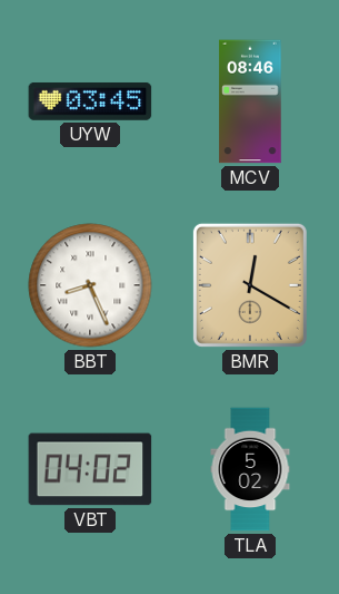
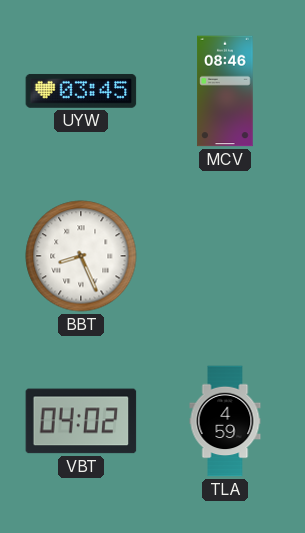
BMR: 12:20 -> none (250, 285)
TLA: 5:02 -> 4:59 (225, 421)
